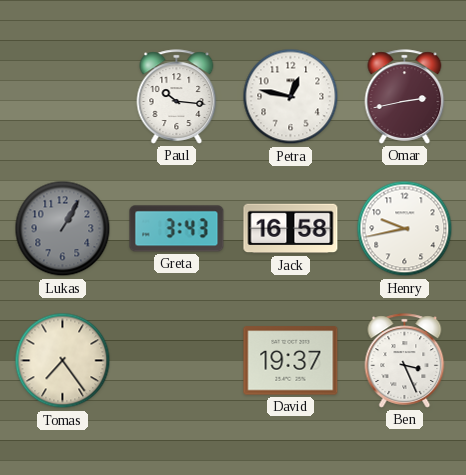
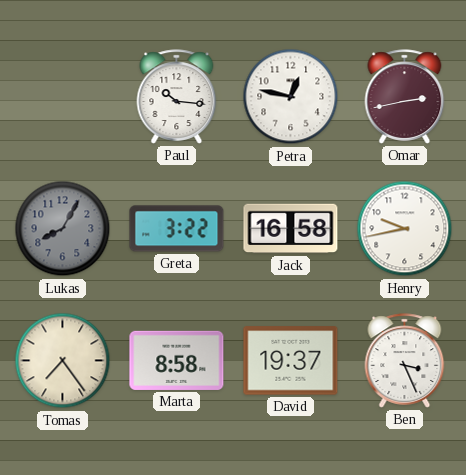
Lukas: 1:05 -> 8:05 (63, 229)
Greta: 3:43 -> 3:22 (177, 229)
Marta: none -> 8:58 (177, 360)
